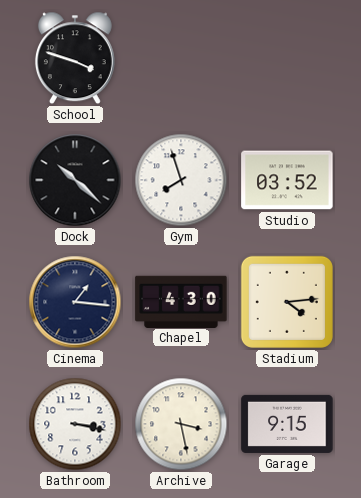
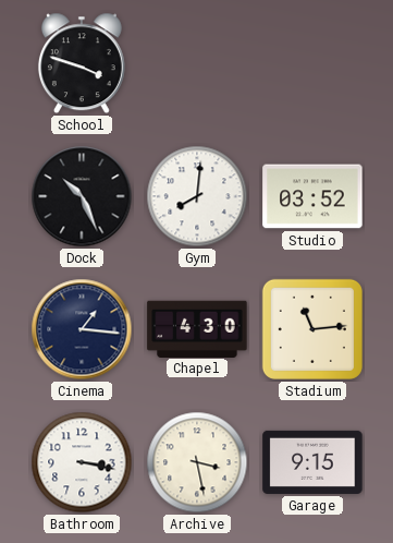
Dock: 10:22 -> 10:26 (82, 196)
Gym: 7:57 -> 8:01 (197, 196)
Stadium: 4:14 -> 11:14 (312, 329)
